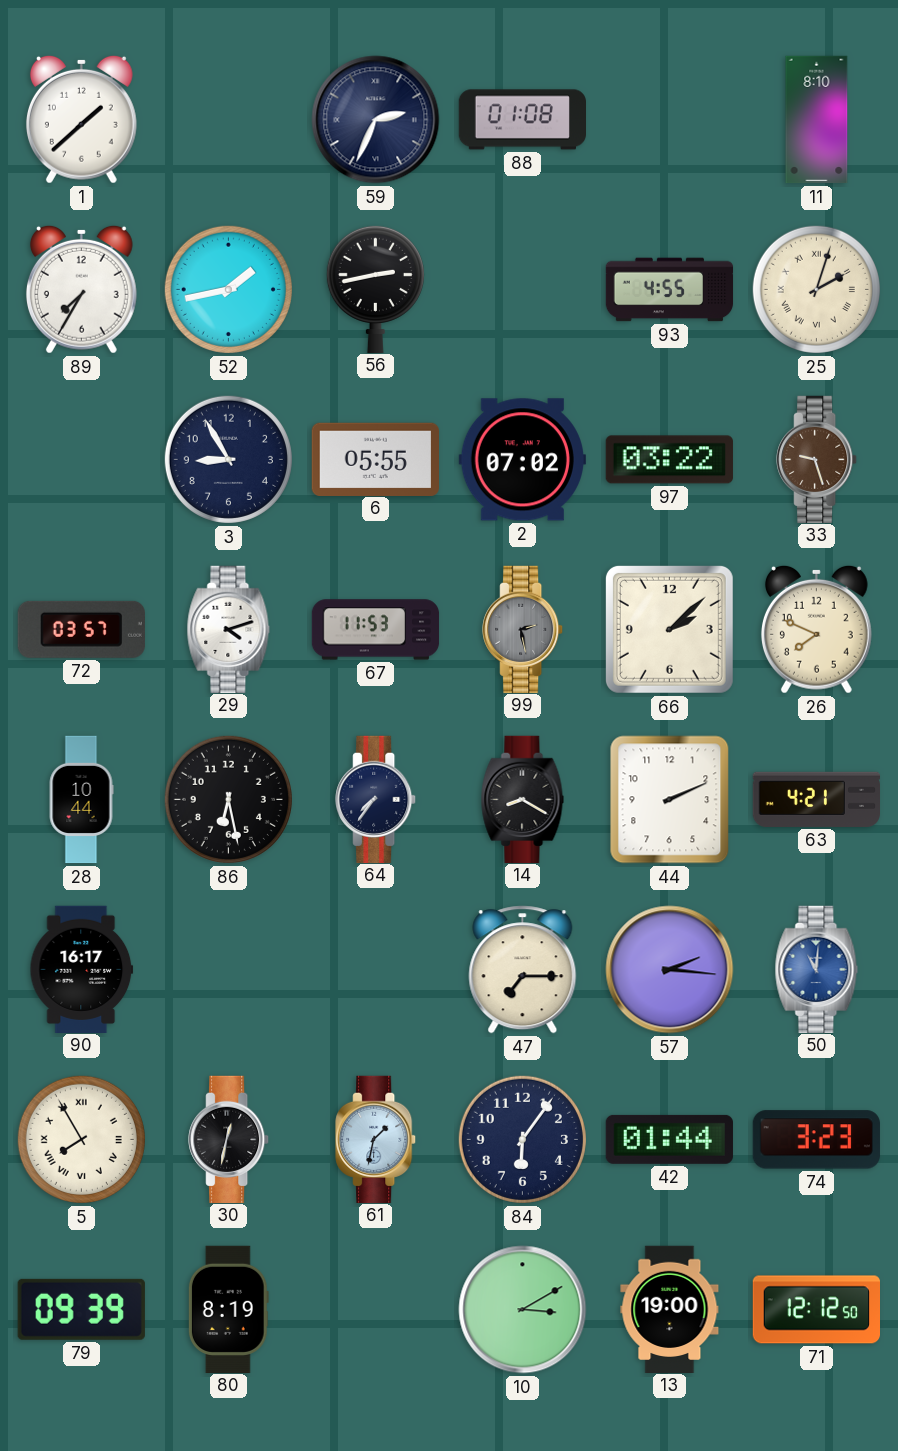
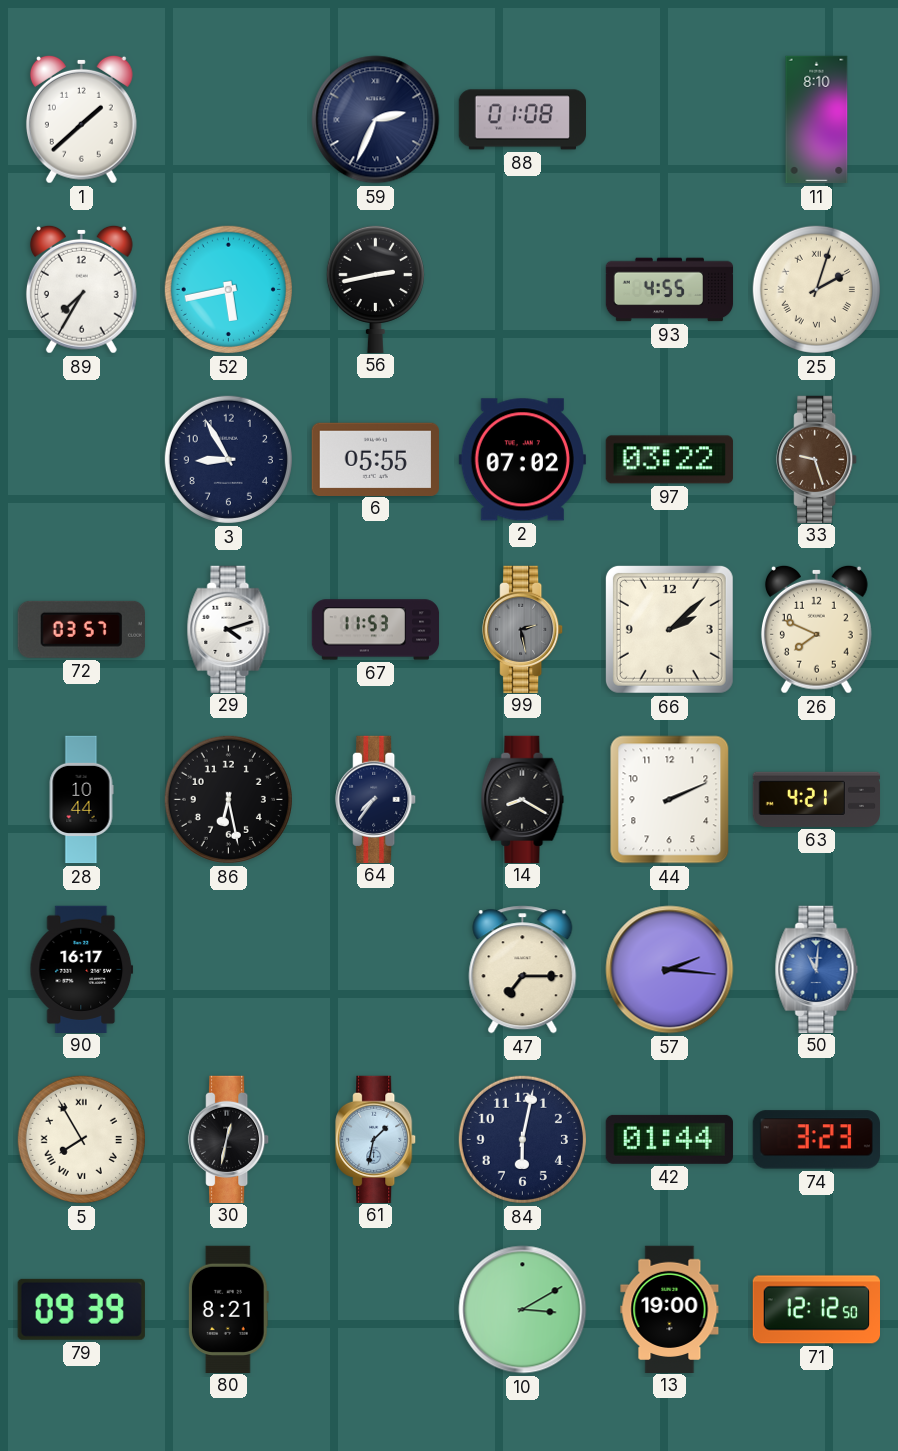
52: 1:43 -> 5:43 (228, 289)
84: 6:06 -> 6:02 (522, 1139)
80: 8:19 -> 8:21 (228, 1309)
